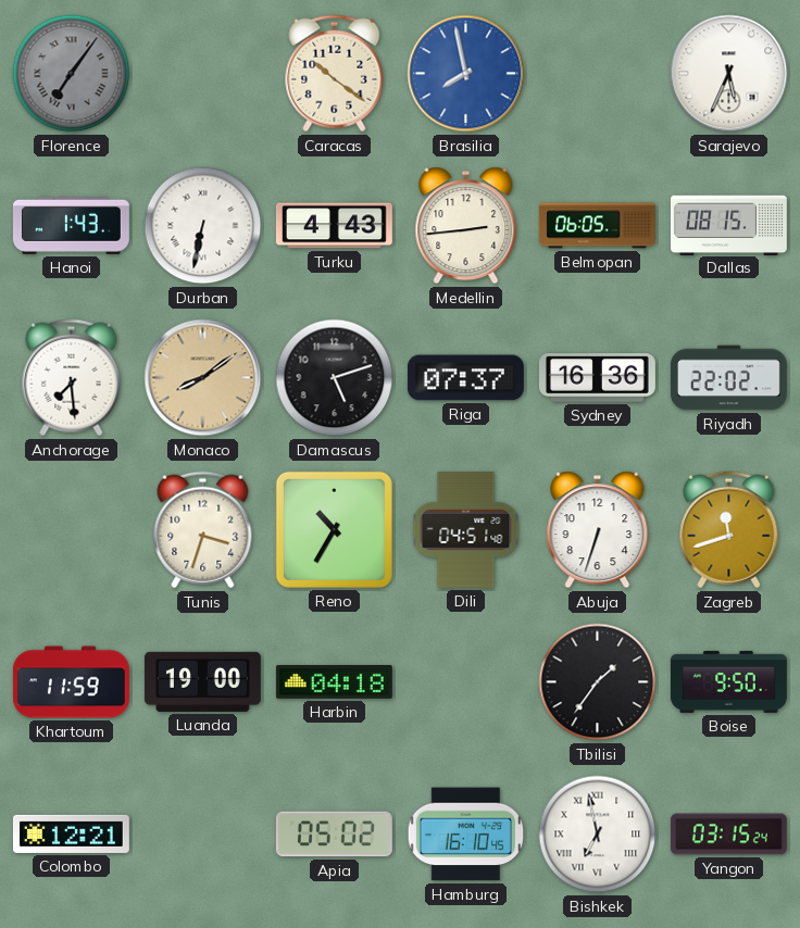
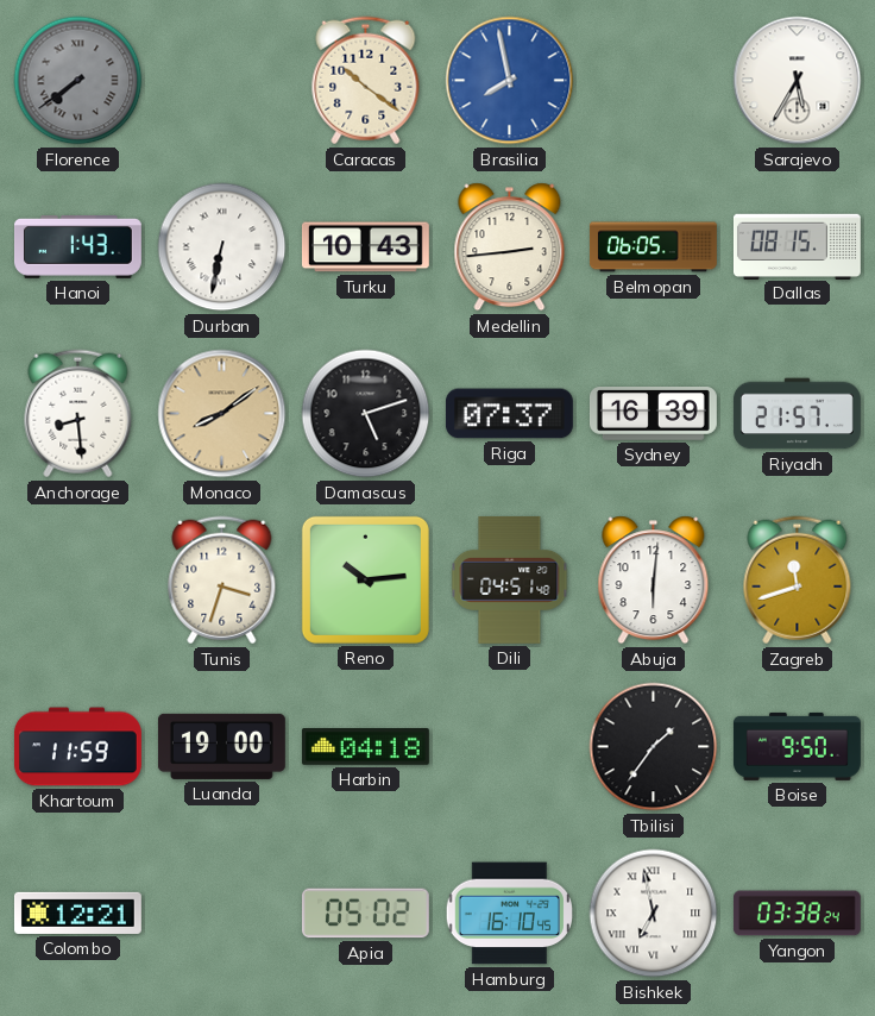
Florence: 7:06 -> 7:39 (78, 81)
Sarajevo: 5:34 -> 5:35 (798, 81)
Turku: 4:43 -> 10:43 (365, 247)
Anchorage: 7:29 -> 8:29 (78, 414)
Sydney: 16:36 -> 16:39 (653, 414)
Riyadh: 22:02 -> 21:57 (797, 414)
Reno: 10:35 -> 10:14 (365, 579)
Abuja: 6:33 -> 6:01 (654, 581)
Yangon: 03:15 -> 03:38 (797, 914)
